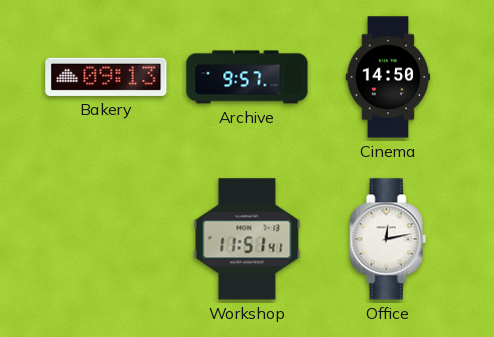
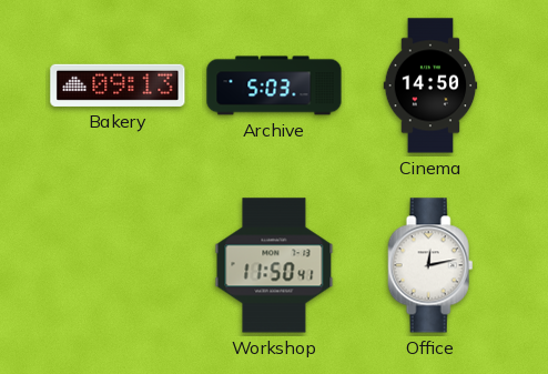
Archive: 9:57 -> 5:03 (274, 85)
Workshop: 11:51 -> 11:50 (274, 265)
